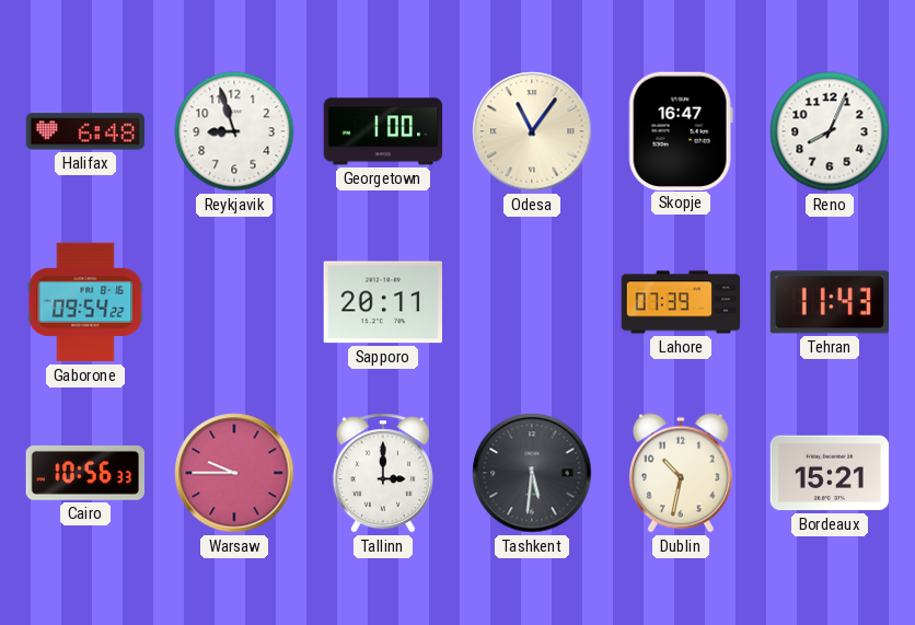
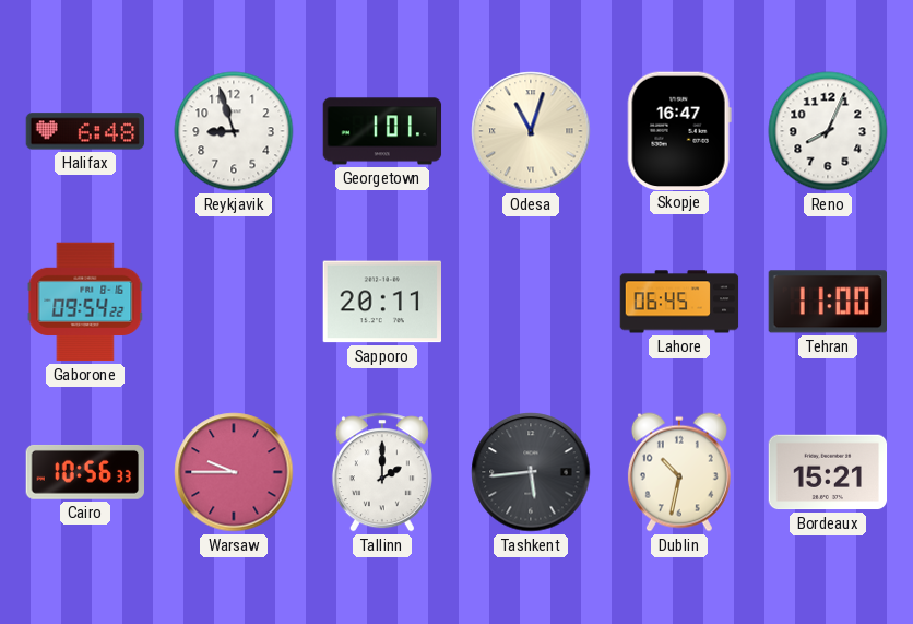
Georgetown: 1:00 -> 1:01 (382, 131)
Odesa: 11:06 -> 11:03 (531, 131)
Lahore: 07:39 -> 06:45 (679, 302)
Tehran: 11:43 -> 11:00 (827, 302)
Tallinn: 3:00 -> 2:00 (382, 472)
Tashkent: 5:31 -> 5:44 (531, 472)
